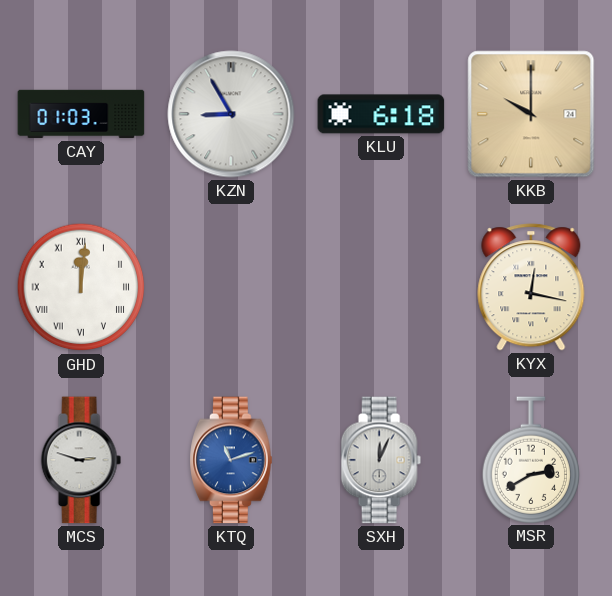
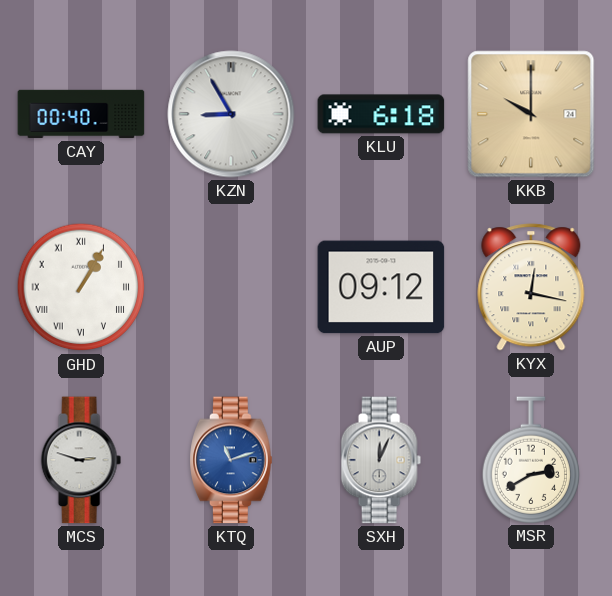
CAY: 01:03 -> 00:40 (81, 114)
GHD: 12:01 -> 1:05 (81, 287)
AUP: none -> 09:12 (381, 287)
